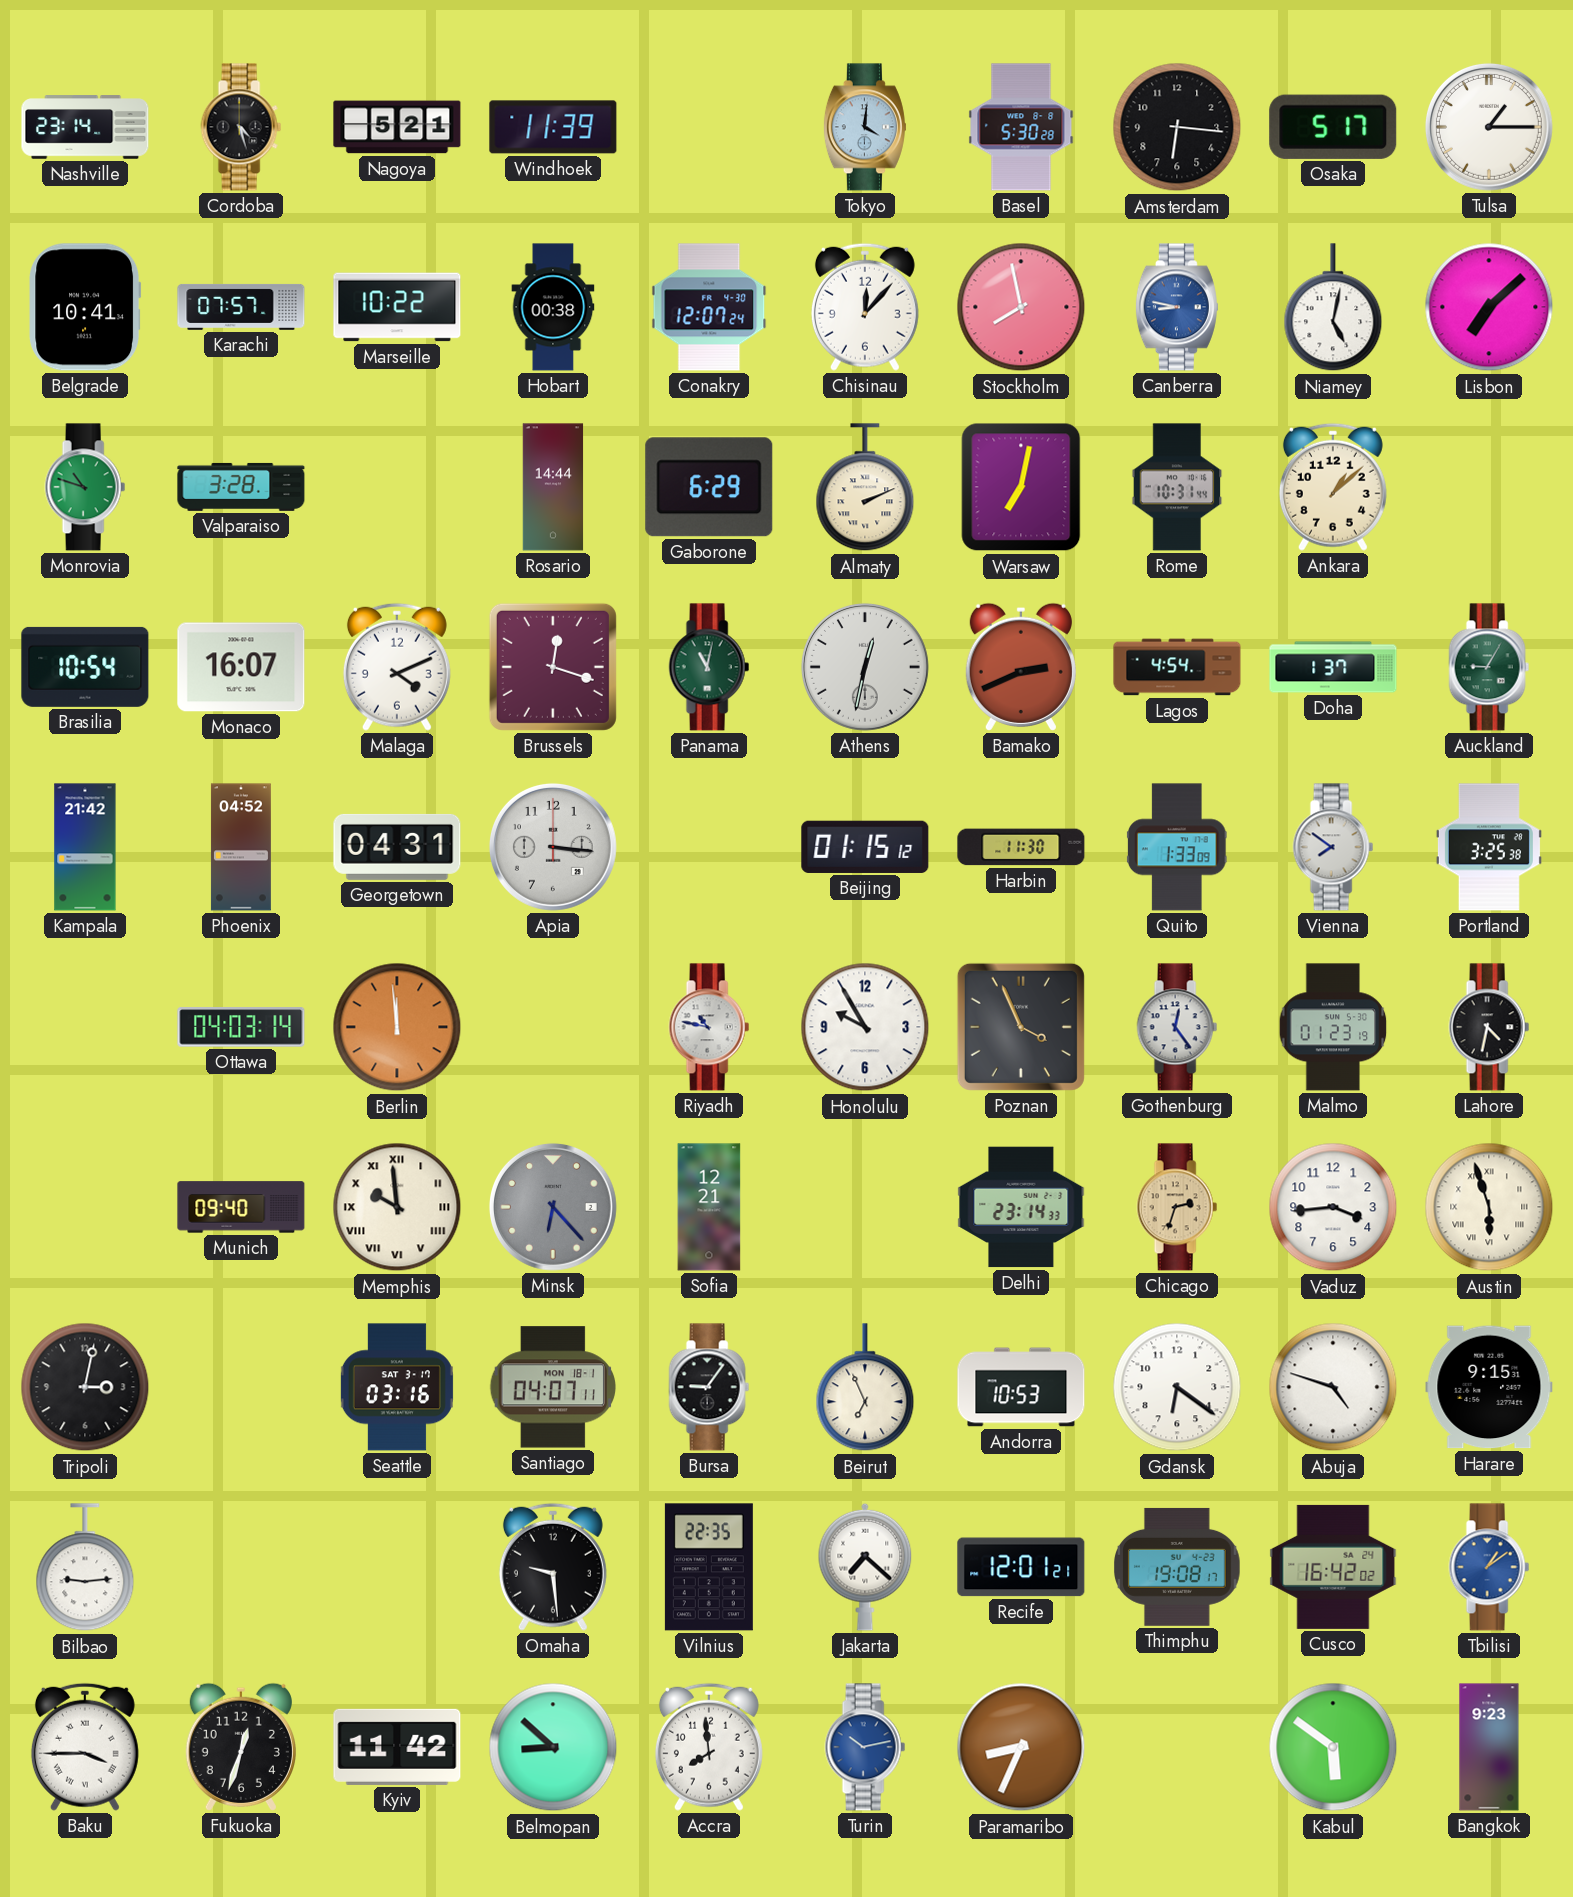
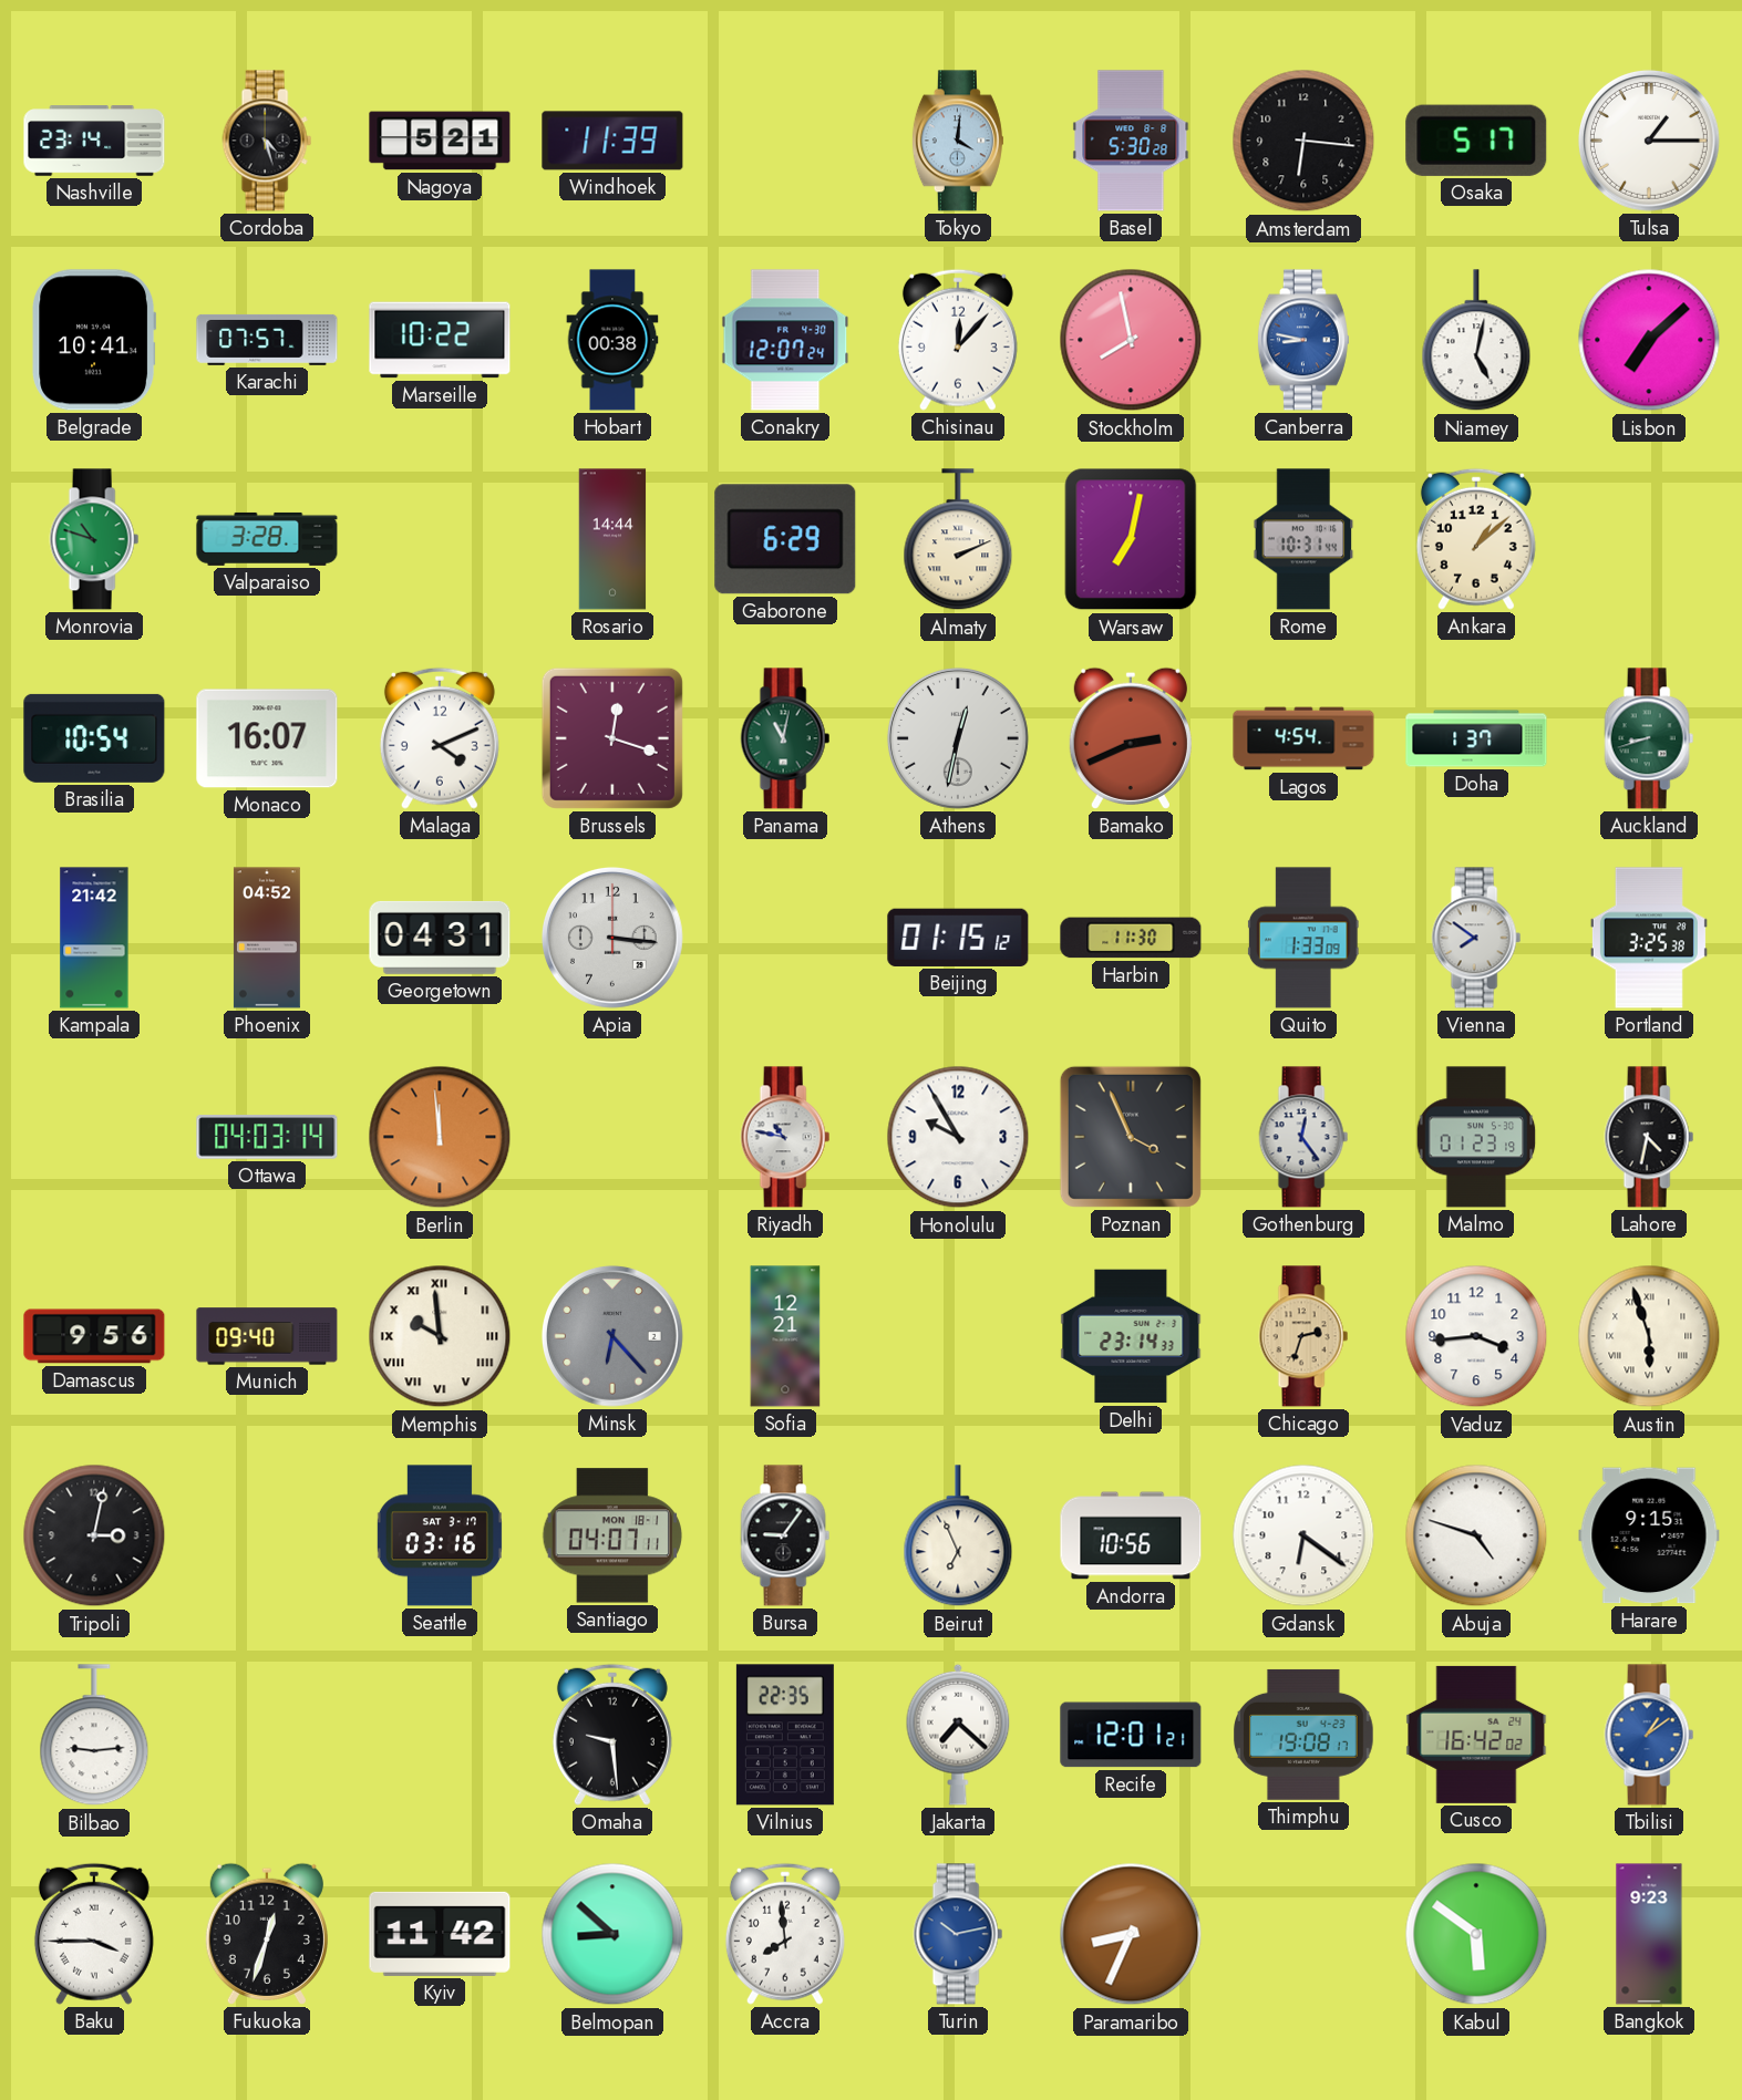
Auckland: 9:05 -> 8:42 (1649, 738)
Damascus: none -> 9:56 (94, 1336)
Andorra: 10:53 -> 10:56 (1131, 1535)
